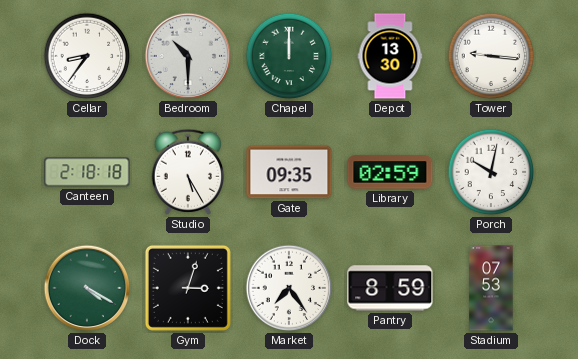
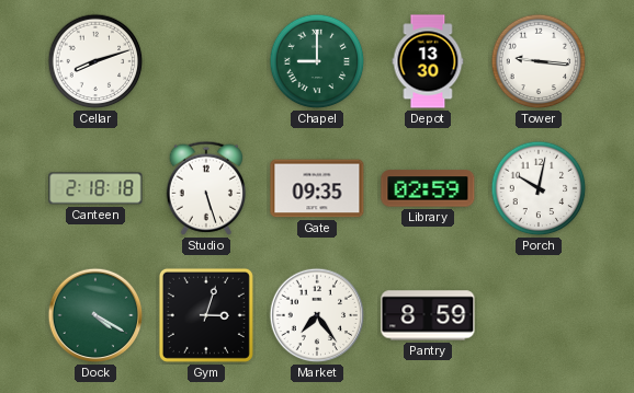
Cellar: 8:36 -> 8:12 (95, 61)
Bedroom: 10:30 -> none (188, 56)
Chapel: 12:00 -> 9:00 (317, 61)
Studio: 5:25 -> 5:27 (205, 188)
Stadium: 07:53 -> none (491, 288)
